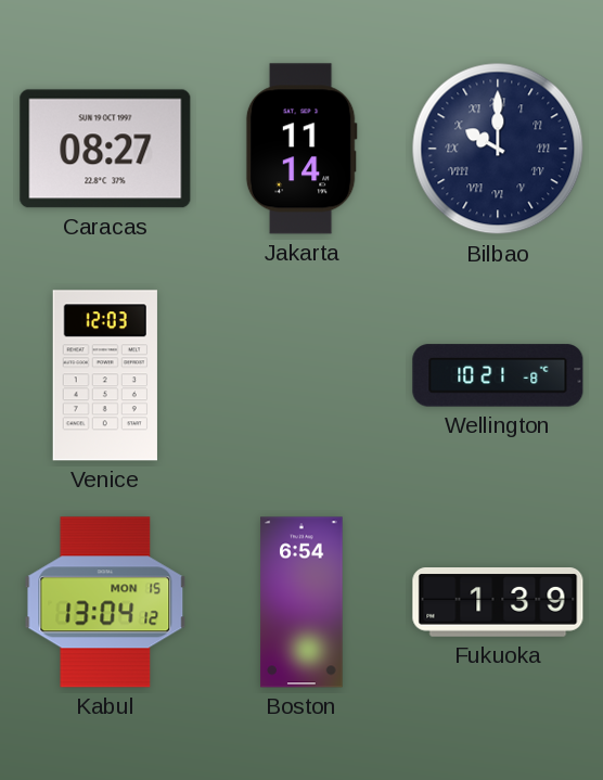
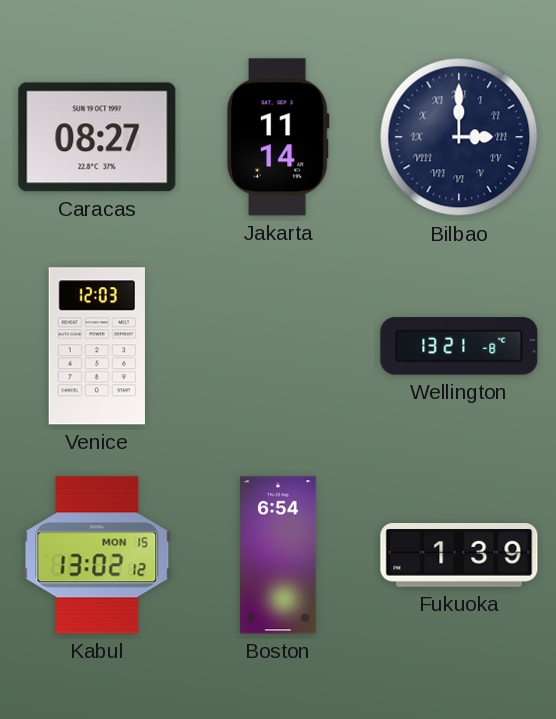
Bilbao: 10:00 -> 3:00 (459, 137)
Wellington: 10:21 -> 13:21 (459, 346)
Kabul: 13:04 -> 13:02 (97, 555)
